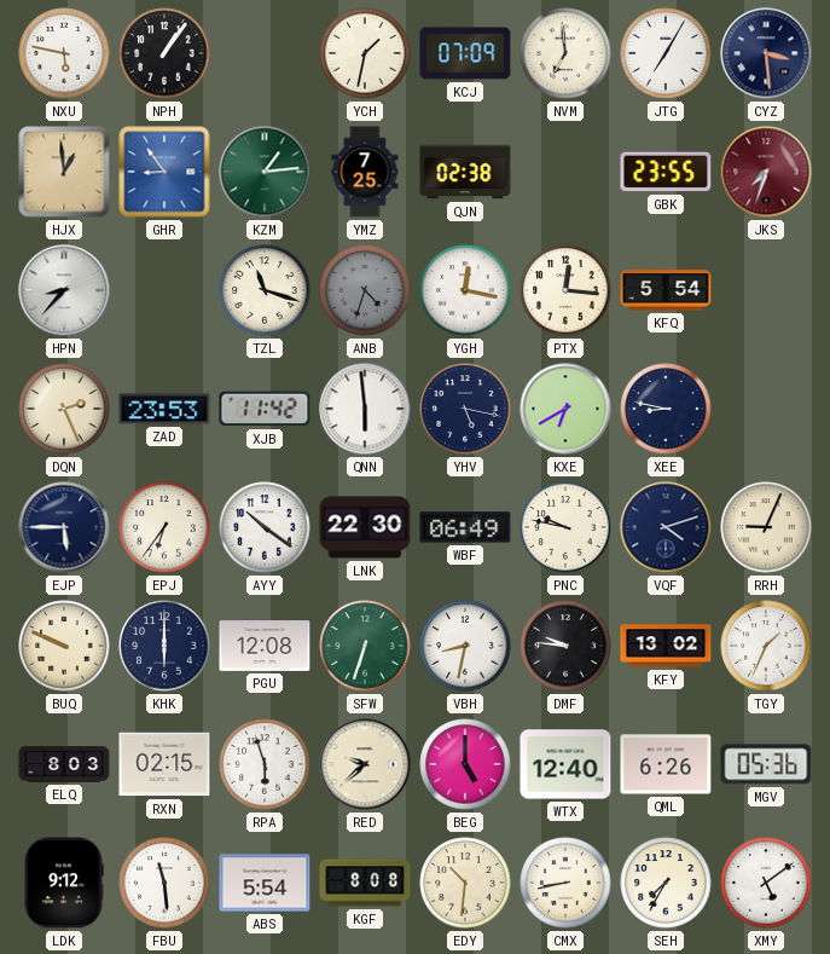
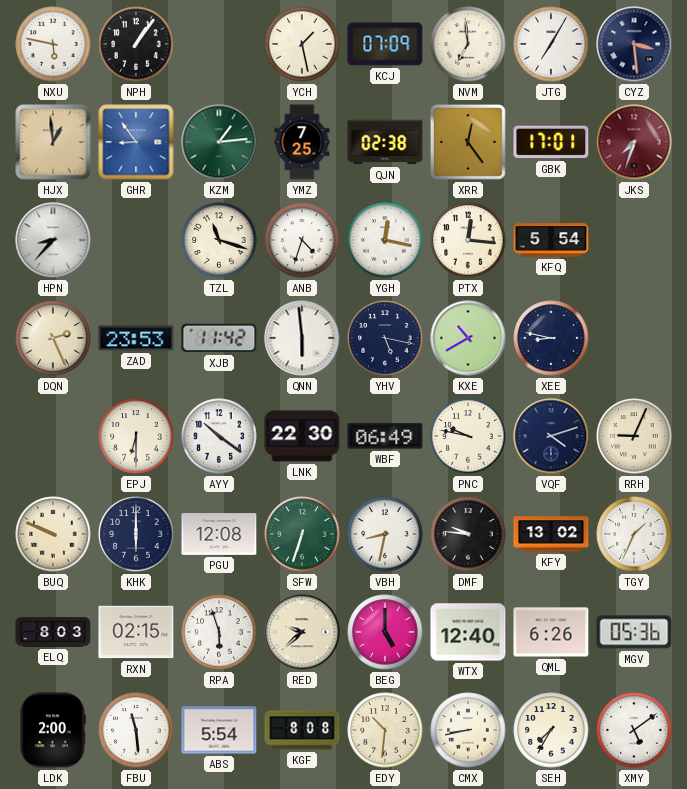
YCH: 1:32 -> 1:28 (302, 44)
XRR: none -> 12:24 (468, 142)
GBK: 23:55 -> 17:01 (551, 142)
ANB dial: grey -> white (302, 240)
KXE: 6:40 -> 10:40 (468, 338)
EJP: 5:45 -> none (64, 527)
EPJ: 6:36 -> 6:30 (136, 436)
LDK: 9:12 -> 2:00 (53, 730)
